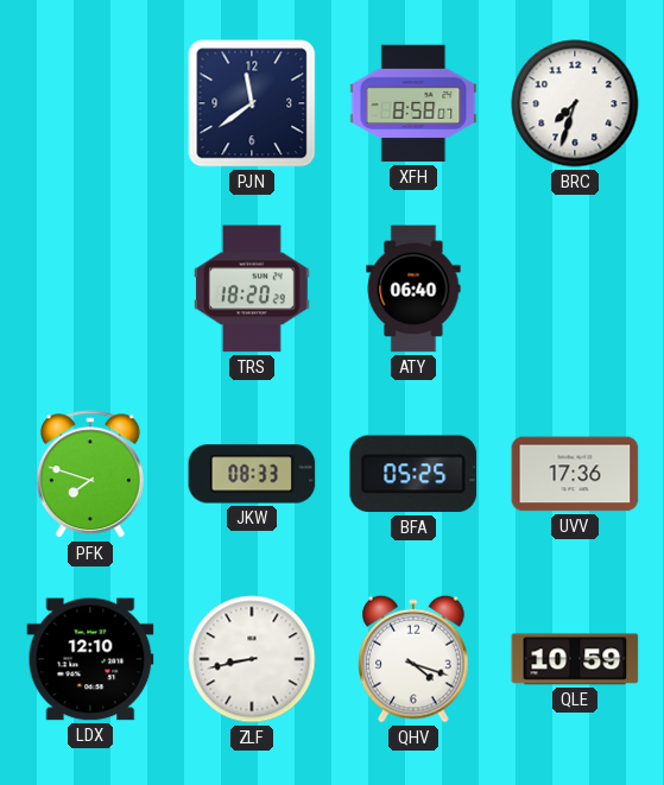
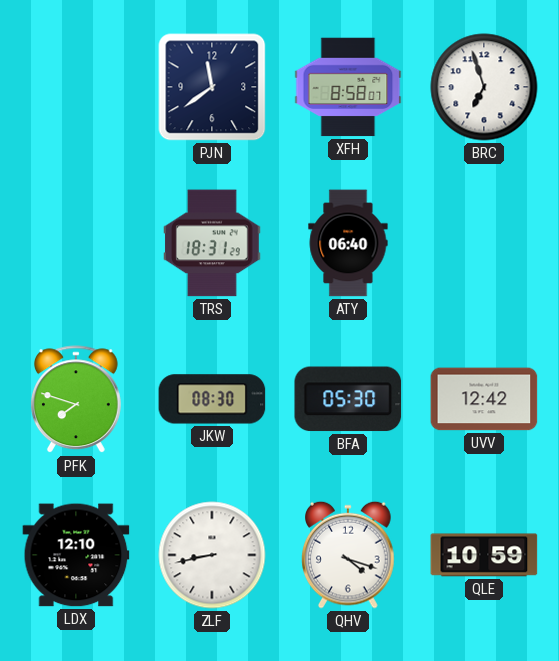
BRC: 7:33 -> 6:57 (484, 87)
TRS: 18:20 -> 18:31 (212, 243)
JKW: 08:33 -> 08:30 (212, 399)
BFA: 05:25 -> 05:30 (348, 399)
UVV: 17:36 -> 12:42 (484, 399)
